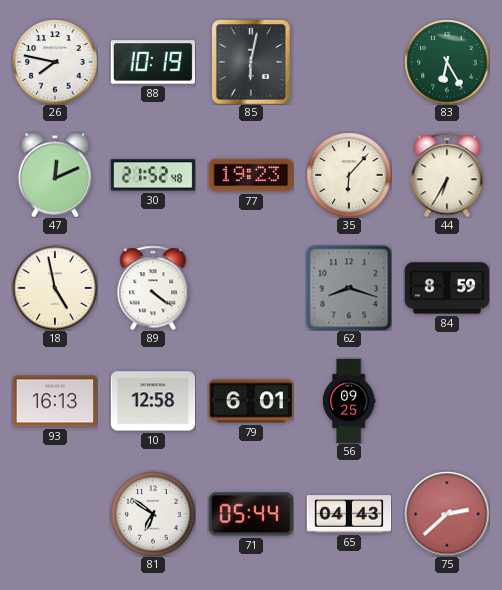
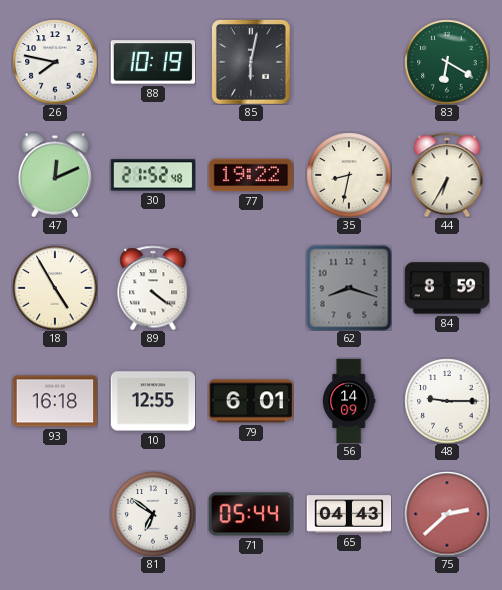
83: 6:25 -> 6:20 (447, 62)
77: 19:23 -> 19:22 (251, 175)
35: 6:07 -> 8:32 (349, 175)
18: 4:58 -> 4:55 (55, 288)
93: 16:13 -> 16:18 (55, 401)
10: 12:58 -> 12:55 (153, 401)
56: 09:25 -> 14:09 (349, 401)
48: none -> 9:15 (447, 401)
